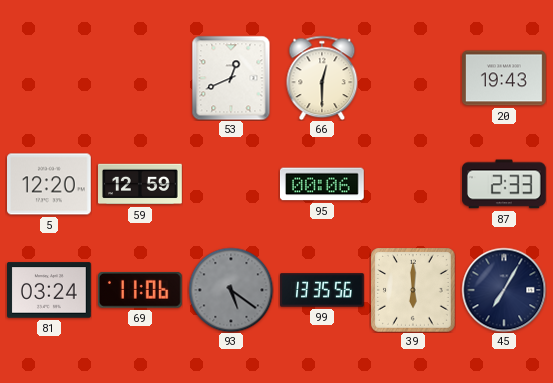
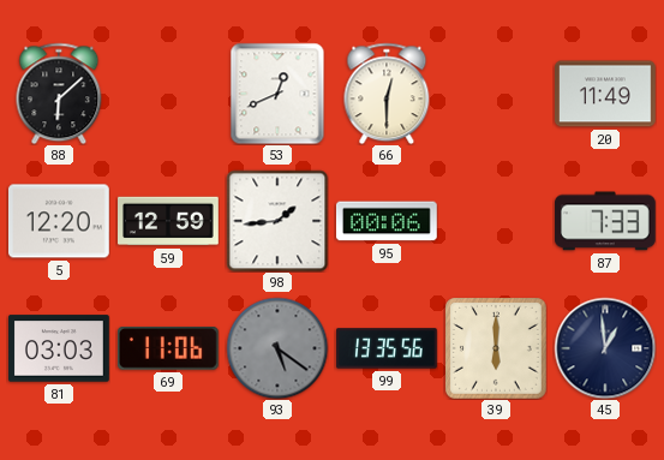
88: none -> 6:08 (59, 94)
20: 19:43 -> 11:49 (606, 94)
98: none -> 1:44 (277, 221)
87: 2:33 -> 7:33 (606, 221)
81: 03:24 -> 03:03 (60, 348)
45: 7:05 -> 12:59 (605, 348)
